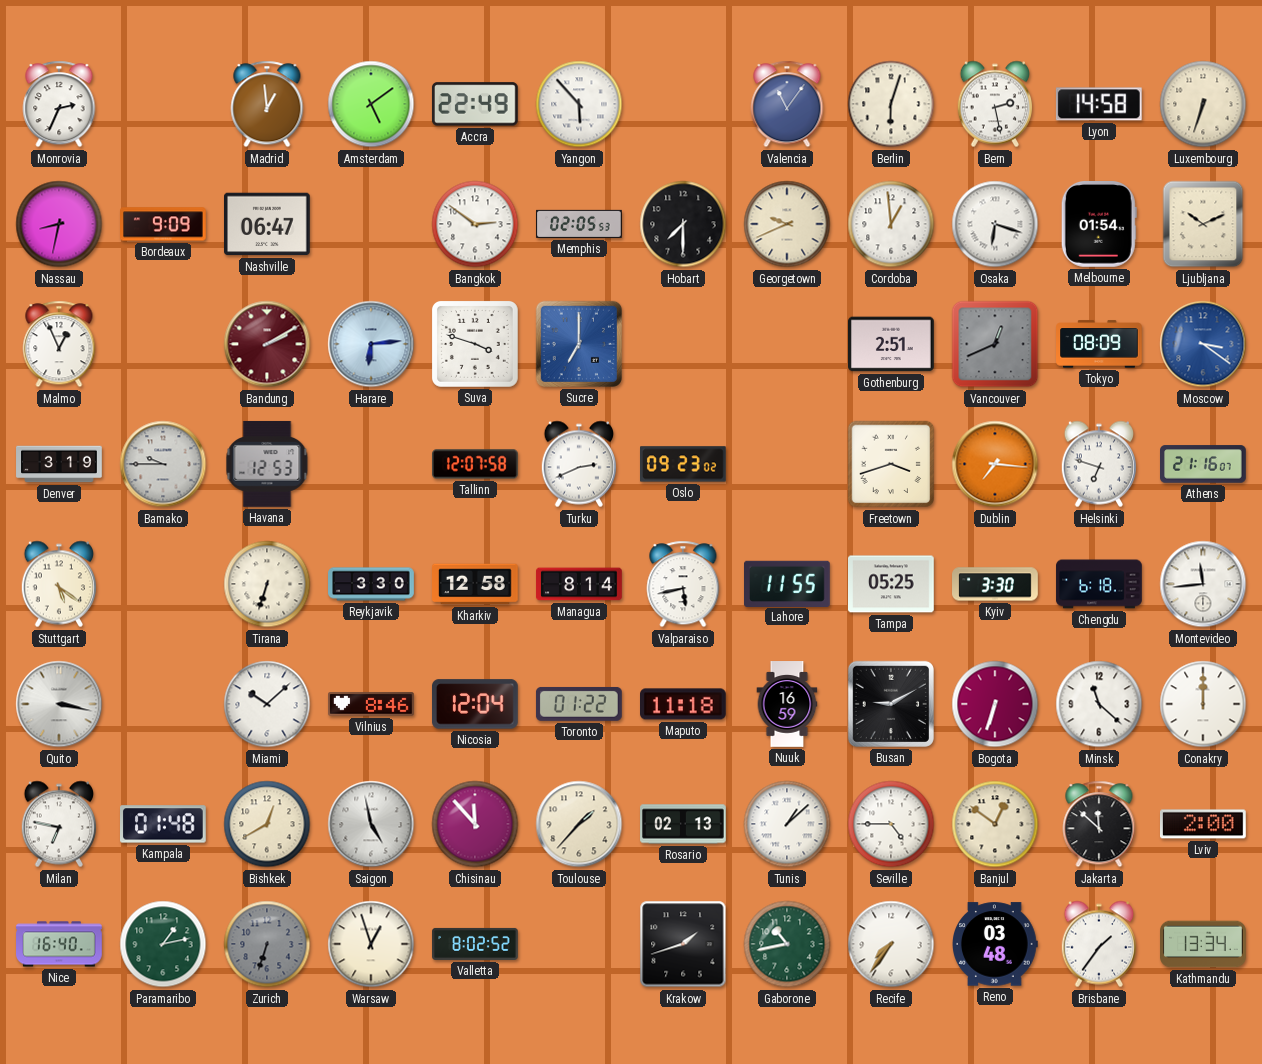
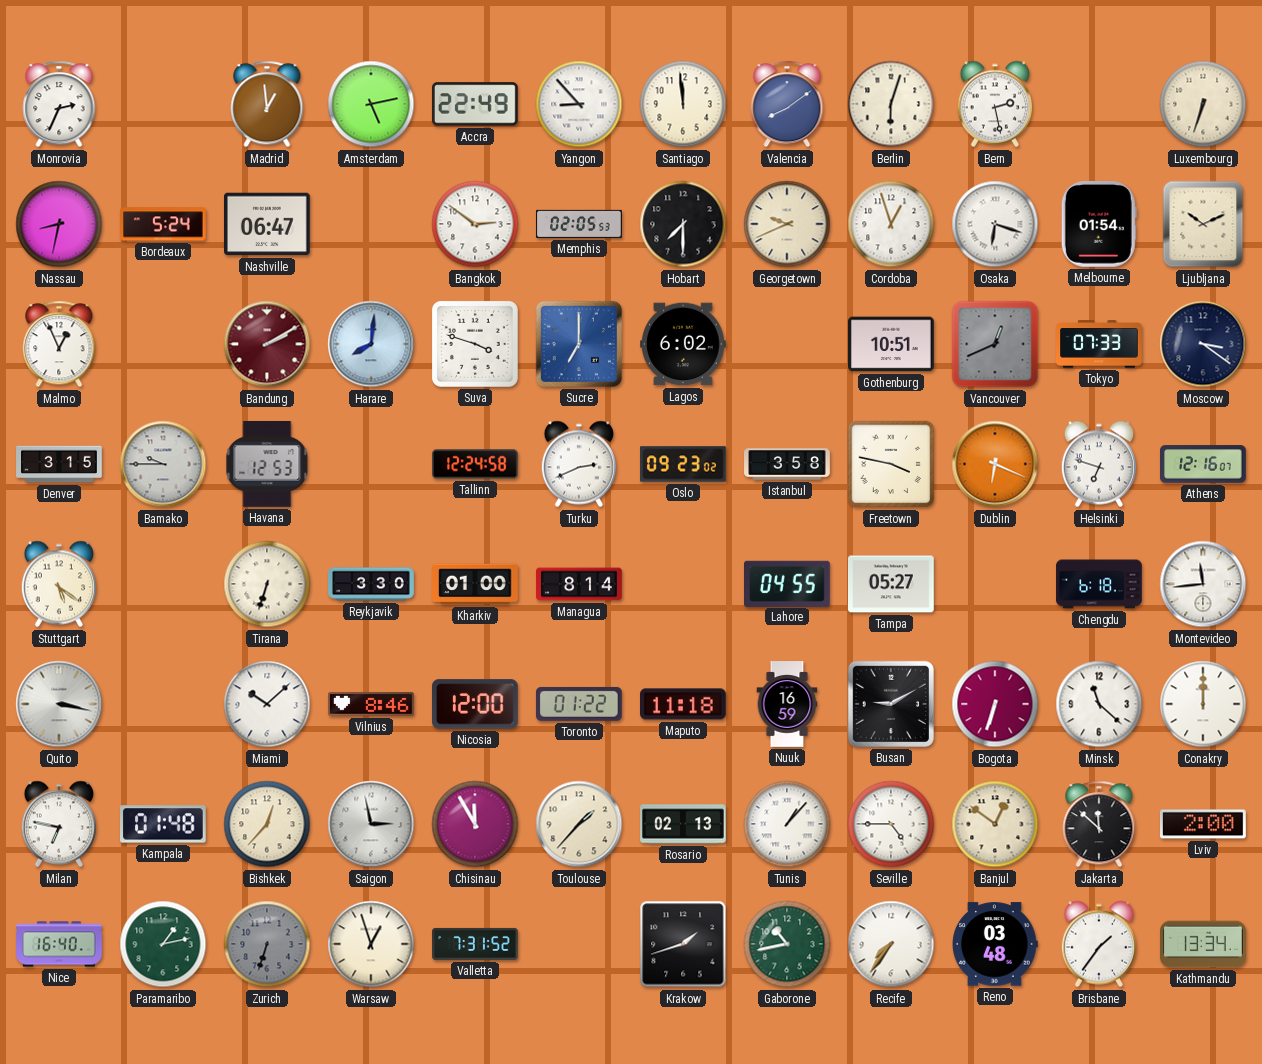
Amsterdam: 5:09 -> 5:13 (371, 104)
Yangon: 5:53 -> 8:53 (579, 104)
Santiago: none -> 11:59 (683, 104)
Valencia: 11:06 -> 8:09 (787, 104)
Lyon: 14:58 -> none (1099, 104)
Bordeaux: 9:09 -> 5:24 (164, 224)
Cordoba: 12:59 -> 12:57 (891, 224)
Harare: 6:14 -> 8:01 (371, 344)
Lagos: none -> 6:02 (684, 344)
Gothenburg: 2:51 -> 10:51 (892, 344)
Tokyo: 08:09 -> 07:33 (1099, 344)
Moscow dial: blue -> navy (1203, 344)
Denver: 3:19 -> 3:15 (59, 464)
Tallinn: 12:07 -> 12:24 (475, 464)
Istanbul: none -> 3:58 (787, 464)
Freetown: 3:42 -> 3:47 (891, 464)
Dublin: 7:16 -> 6:19 (995, 464)
Athens: 21:16 -> 12:16 (1204, 464)
Kharkiv: 12:58 -> 01:00 (476, 584)
Valparaiso: 5:43 -> none (683, 584)
Lahore: 11:55 -> 04:55 (788, 583)
Tampa: 05:25 -> 05:27 (892, 584)
Kyiv: 3:30 -> none (995, 584)
Nicosia: 12:04 -> 12:00 (476, 704)
Bishkek: 12:40 -> 12:37 (267, 824)
Saigon: 4:58 -> 2:58 (371, 824)
Chisinau: 11:53 -> 11:55 (475, 824)
Tunis: 1:08 -> 1:07 (787, 824)
Valletta: 8:02 -> 7:31 (475, 944)
